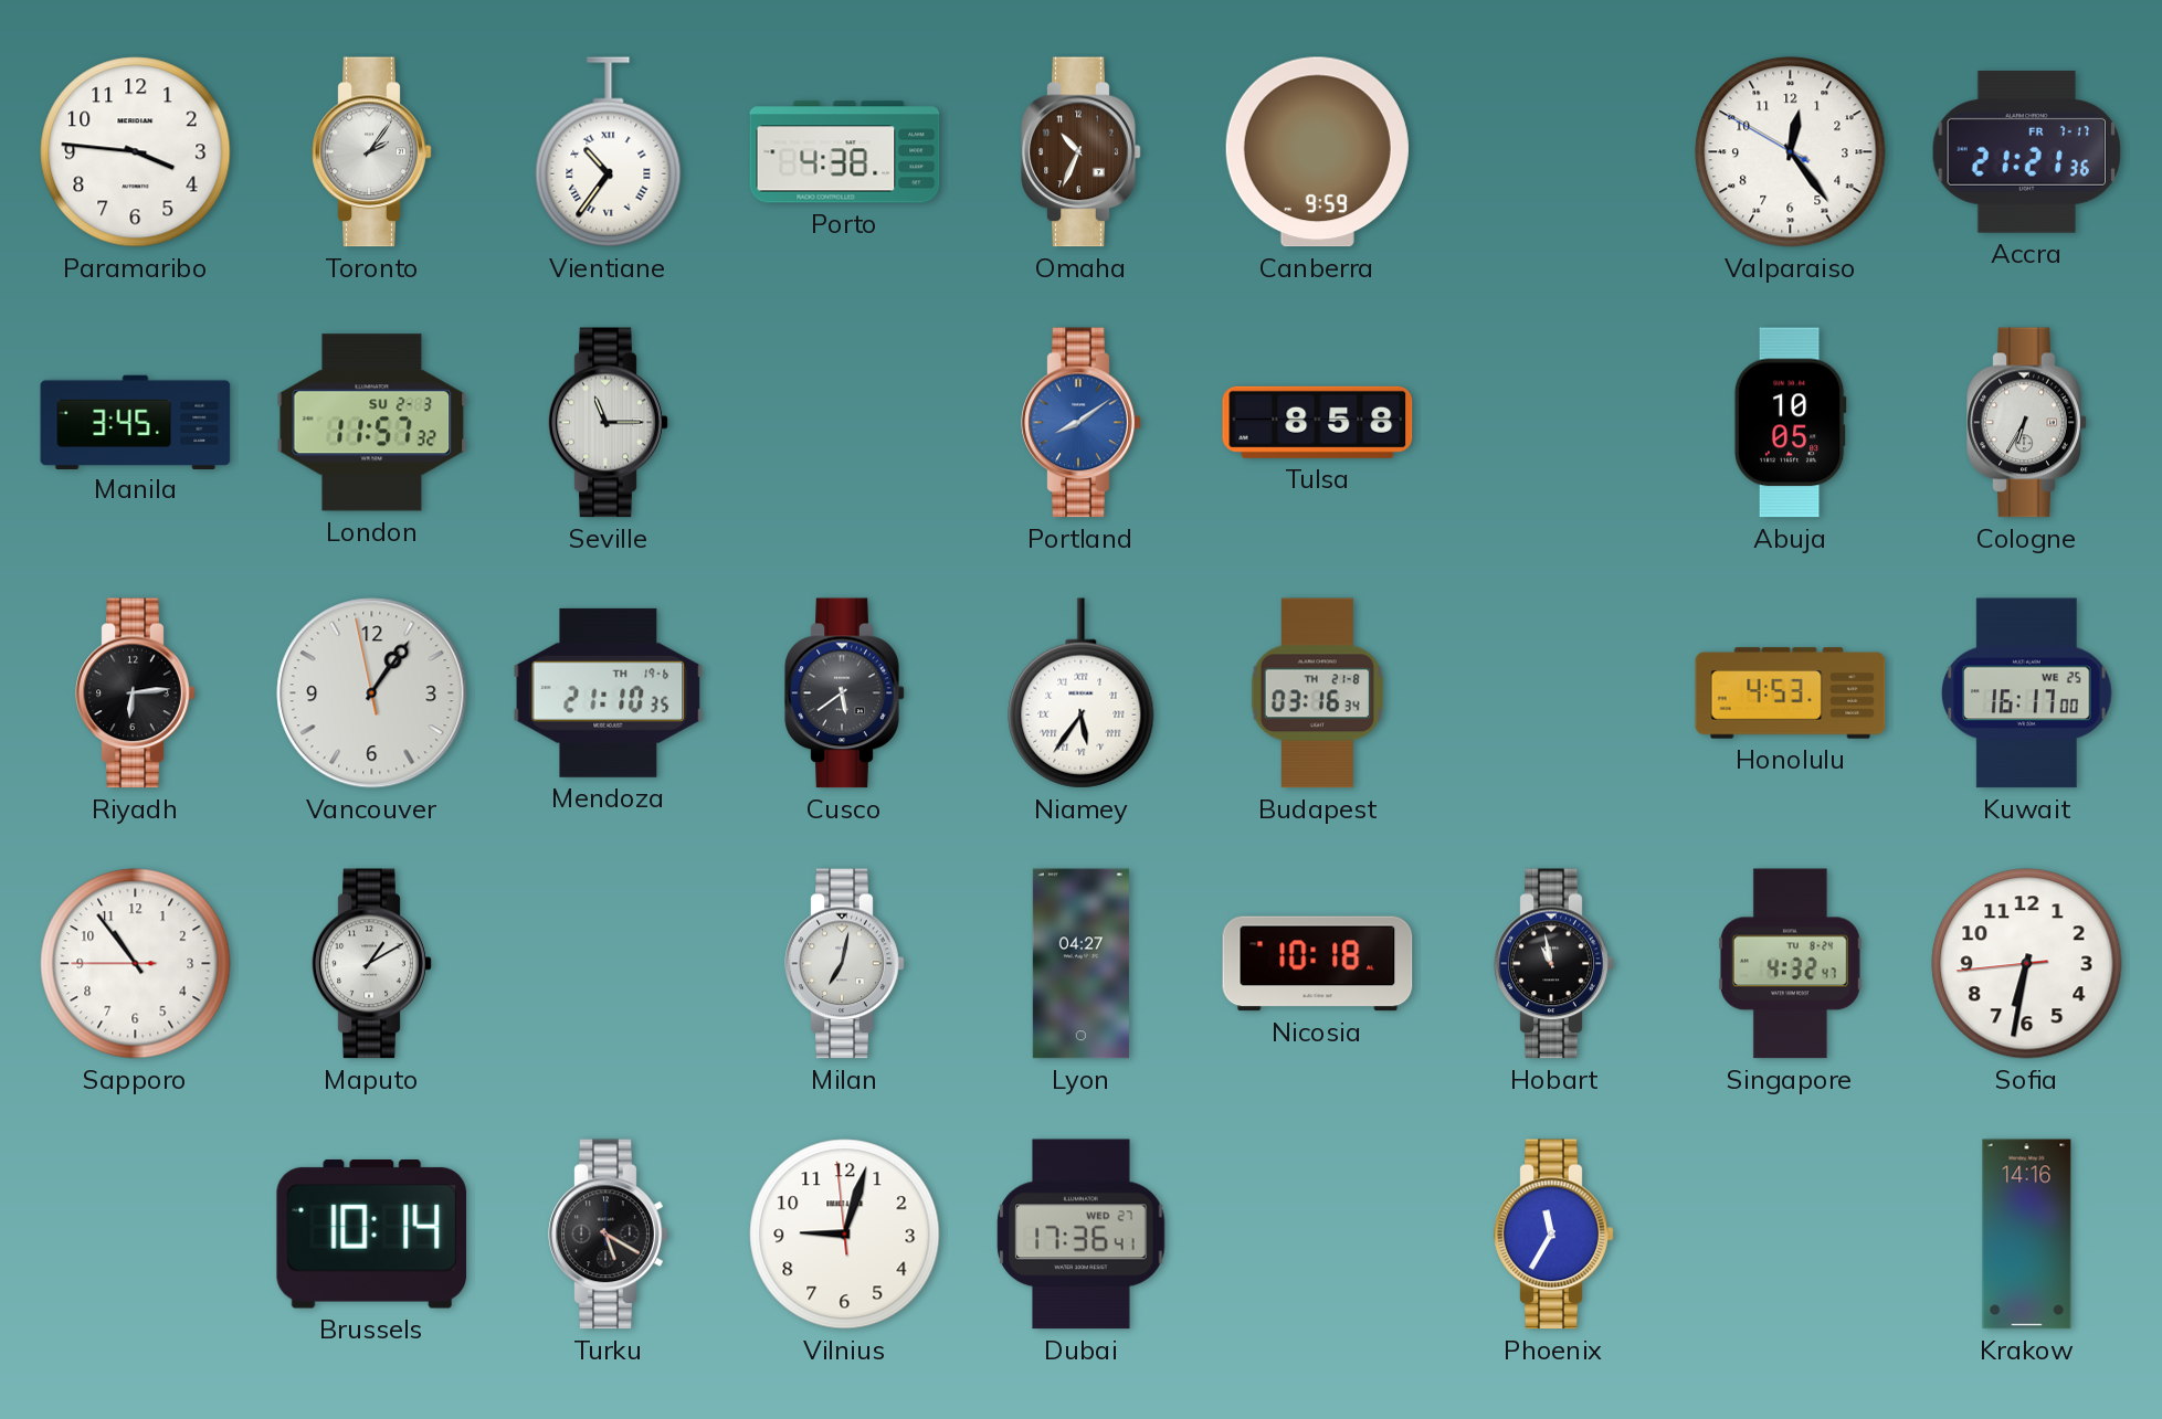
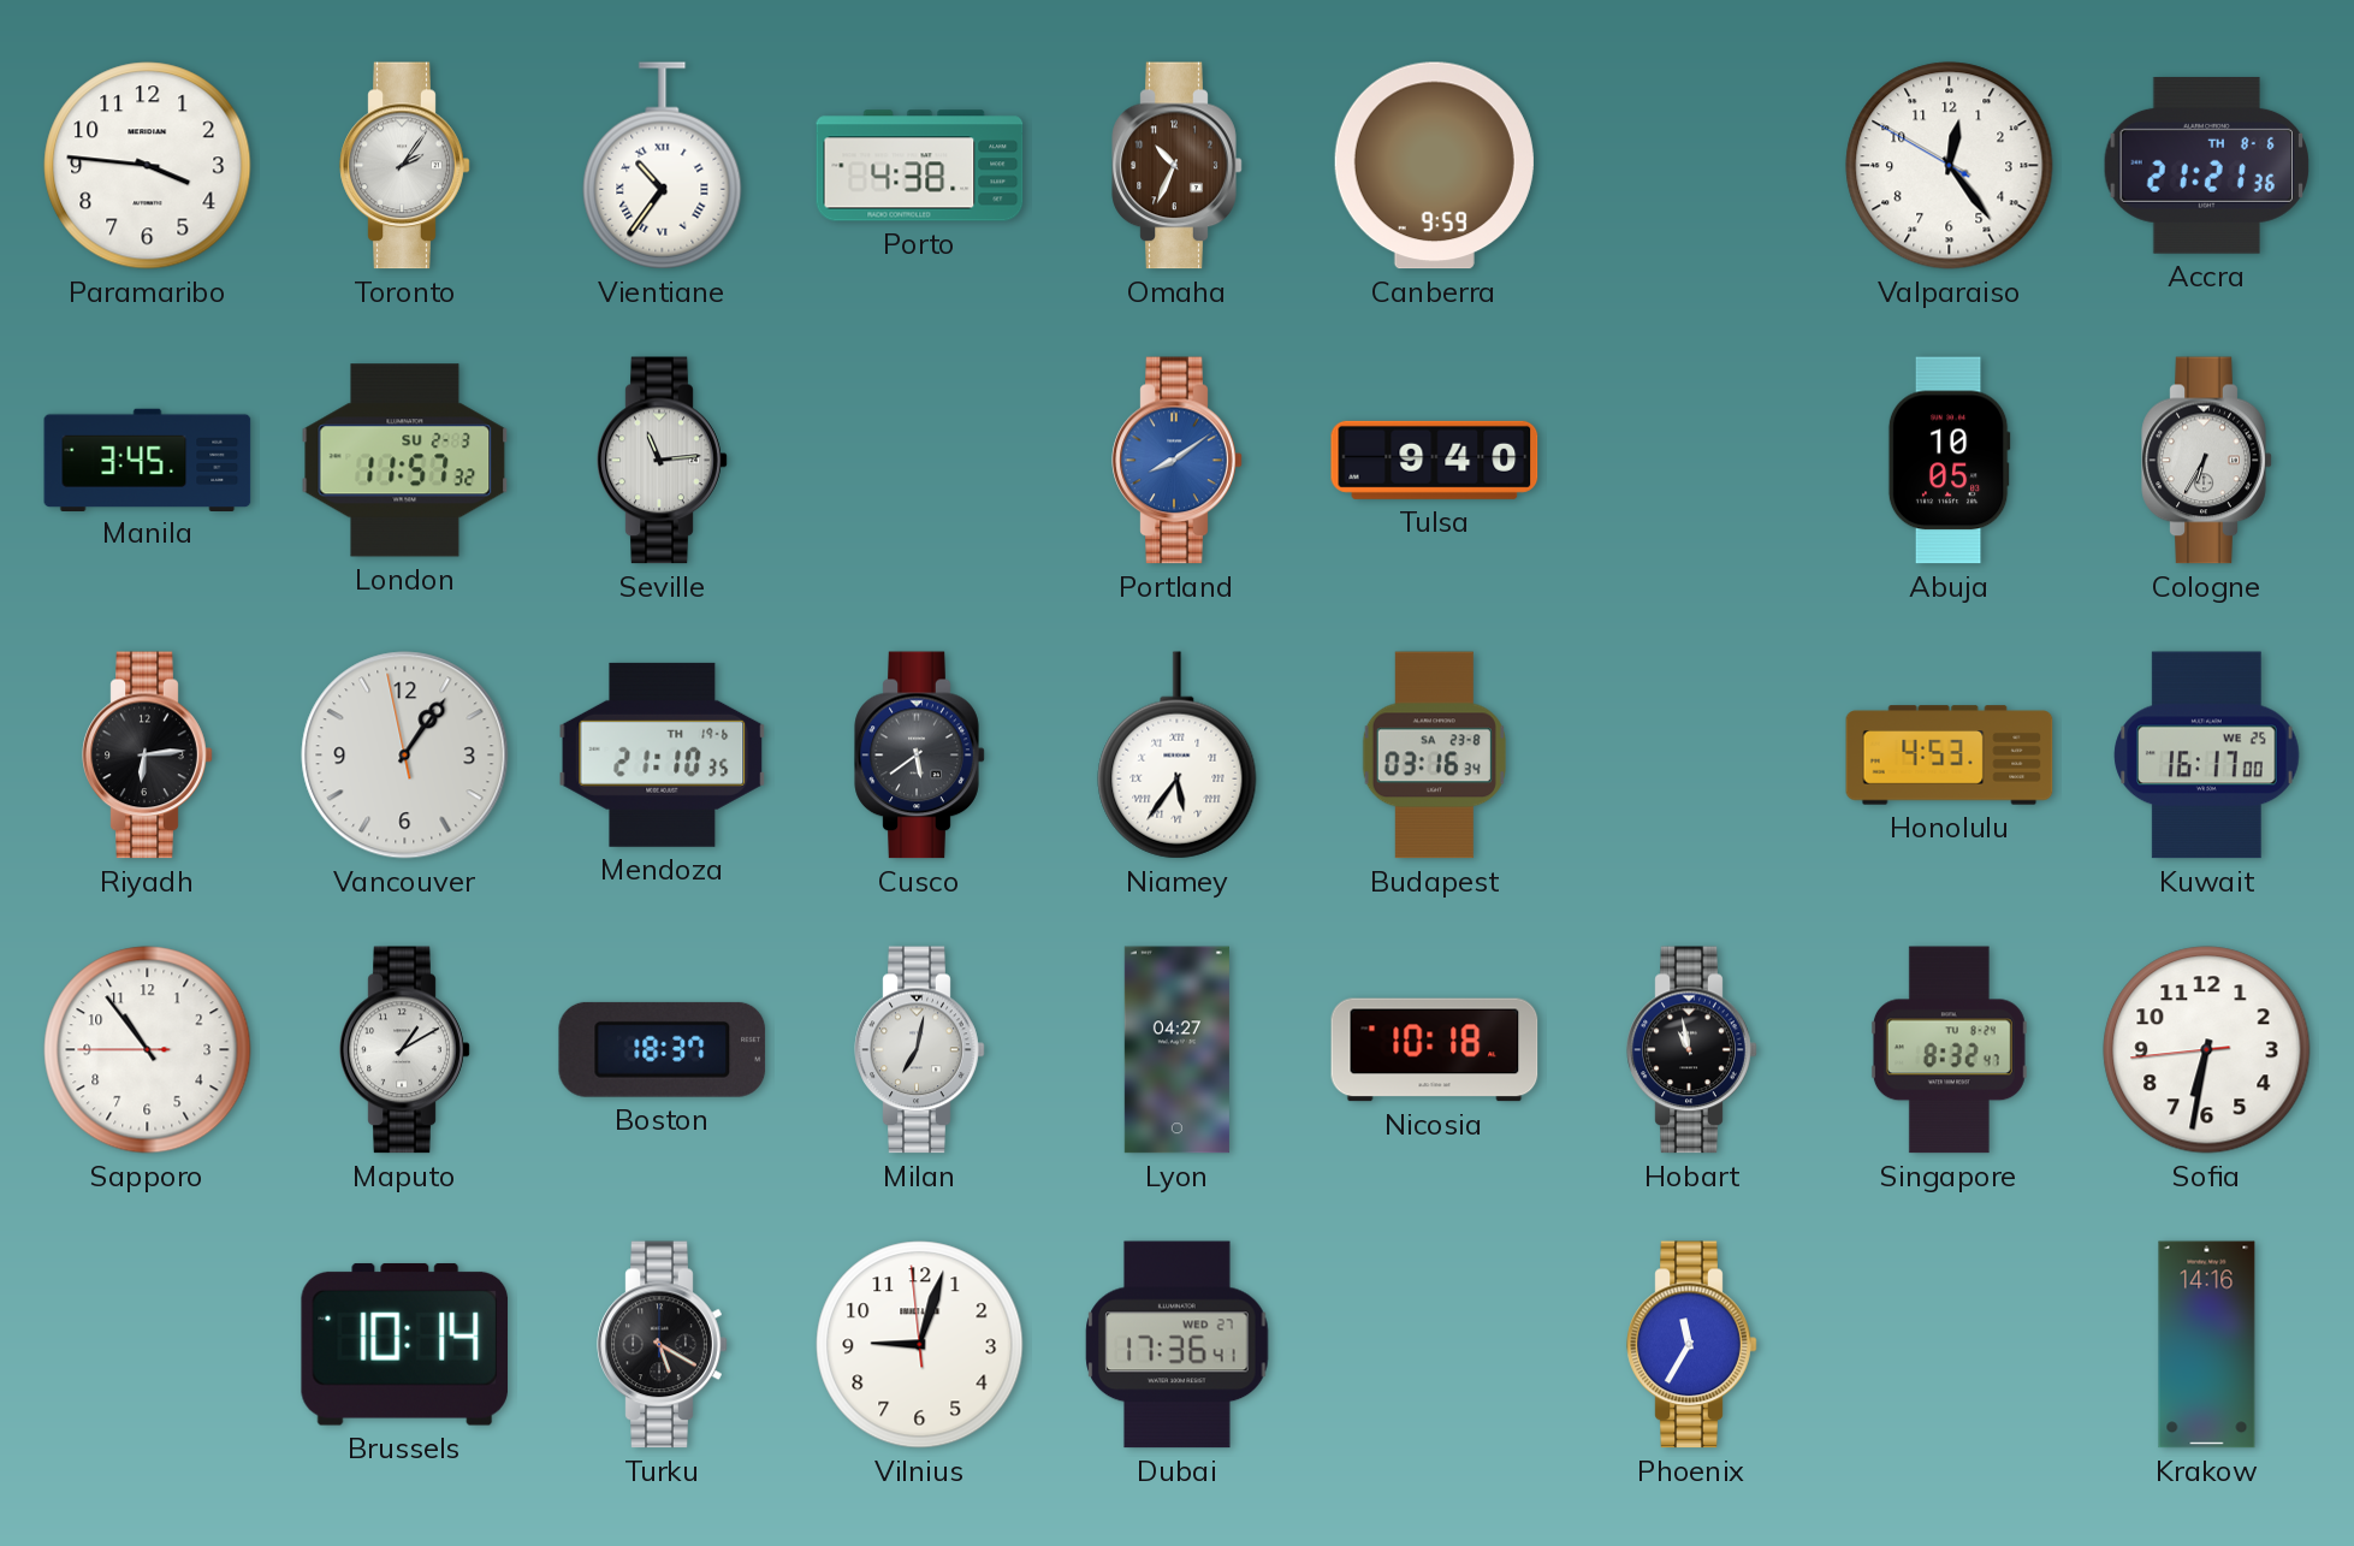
Accra date: FR 7-17 -> TH 8-6 (2207, 165)
Seville: 11:15 -> 11:14 (663, 461)
Tulsa: 8:58 -> 9:40 (1435, 460)
Budapest date: TH 21-8 -> SA 23-8 (1434, 756)
Boston: none -> 18:37 (663, 1049)
Singapore: 4:32 -> 8:32 (1949, 1050)
